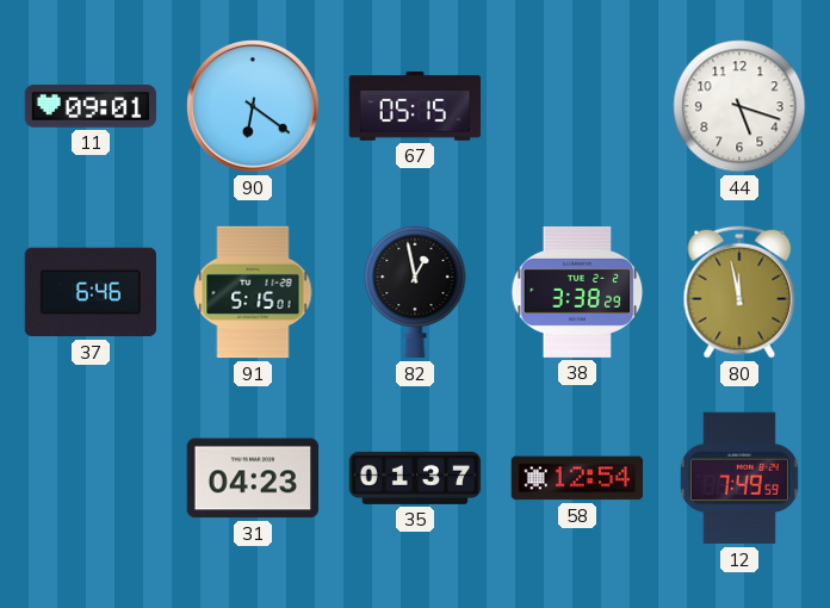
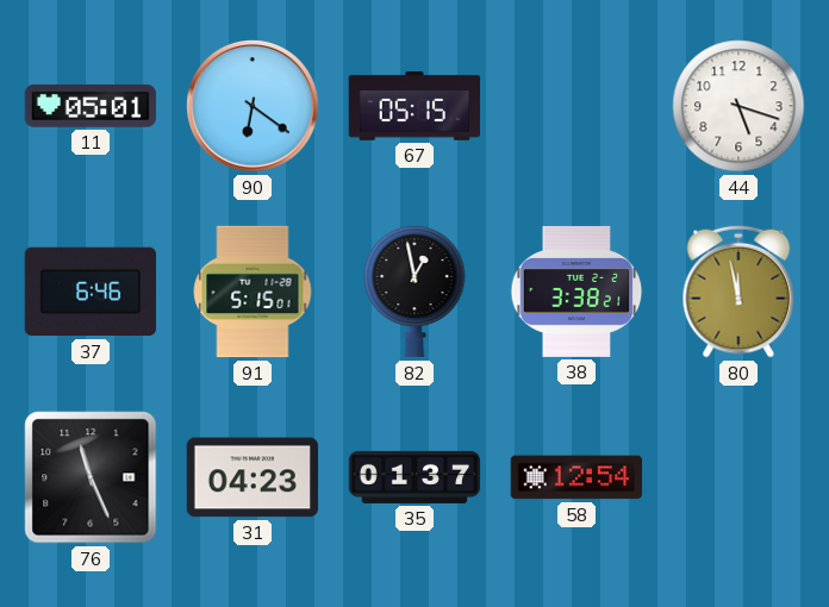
11: 09:01 -> 05:01 (91, 106)
38: 3:38:29 -> 3:38:21 (576, 292)
76: none -> 11:26 (91, 477)
12: 7:49 -> none (739, 478)
